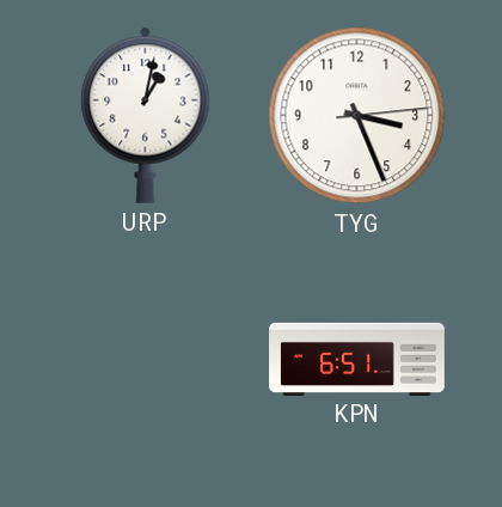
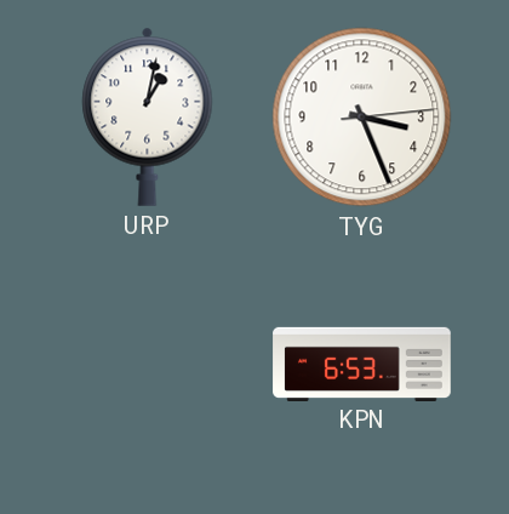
KPN: 6:51 -> 6:53 (362, 364)
